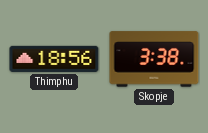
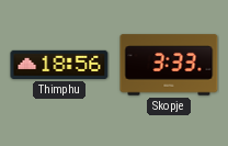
Skopje: 3:38 -> 3:33 (169, 65)
